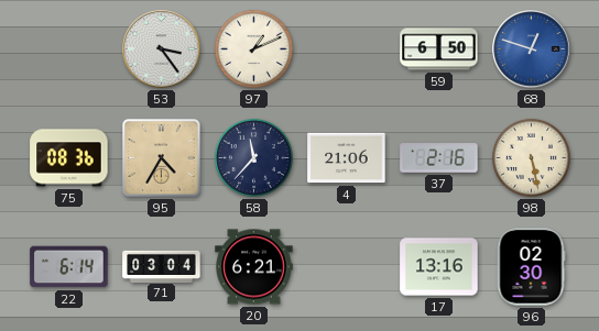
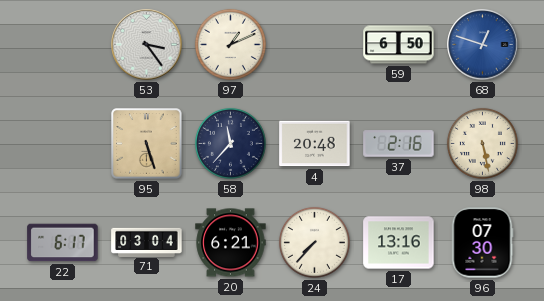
75: 08:36 -> none (69, 158)
95: 4:35 -> 5:27 (147, 144)
4: 21:06 -> 20:48 (315, 144)
22: 6:14 -> 6:17 (63, 243)
24: none -> 7:37 (314, 242)
96: 02:30 -> 07:30 (482, 243)
